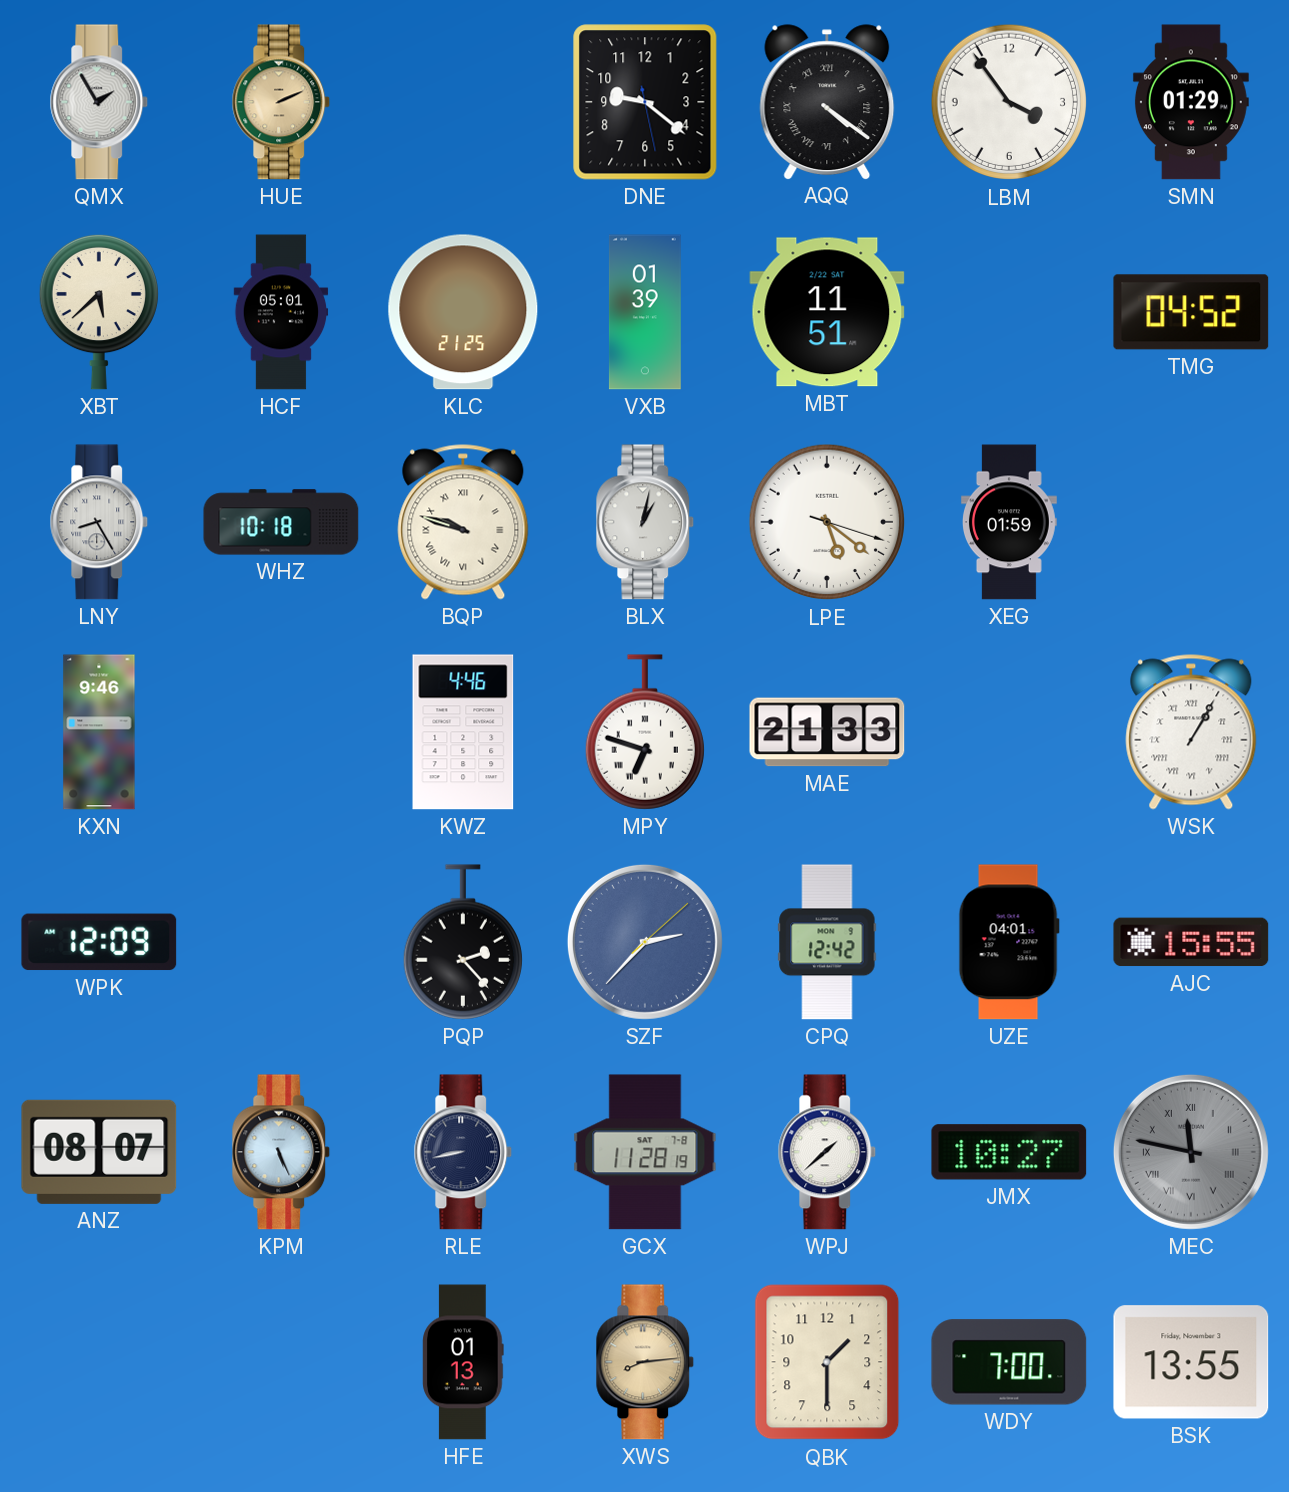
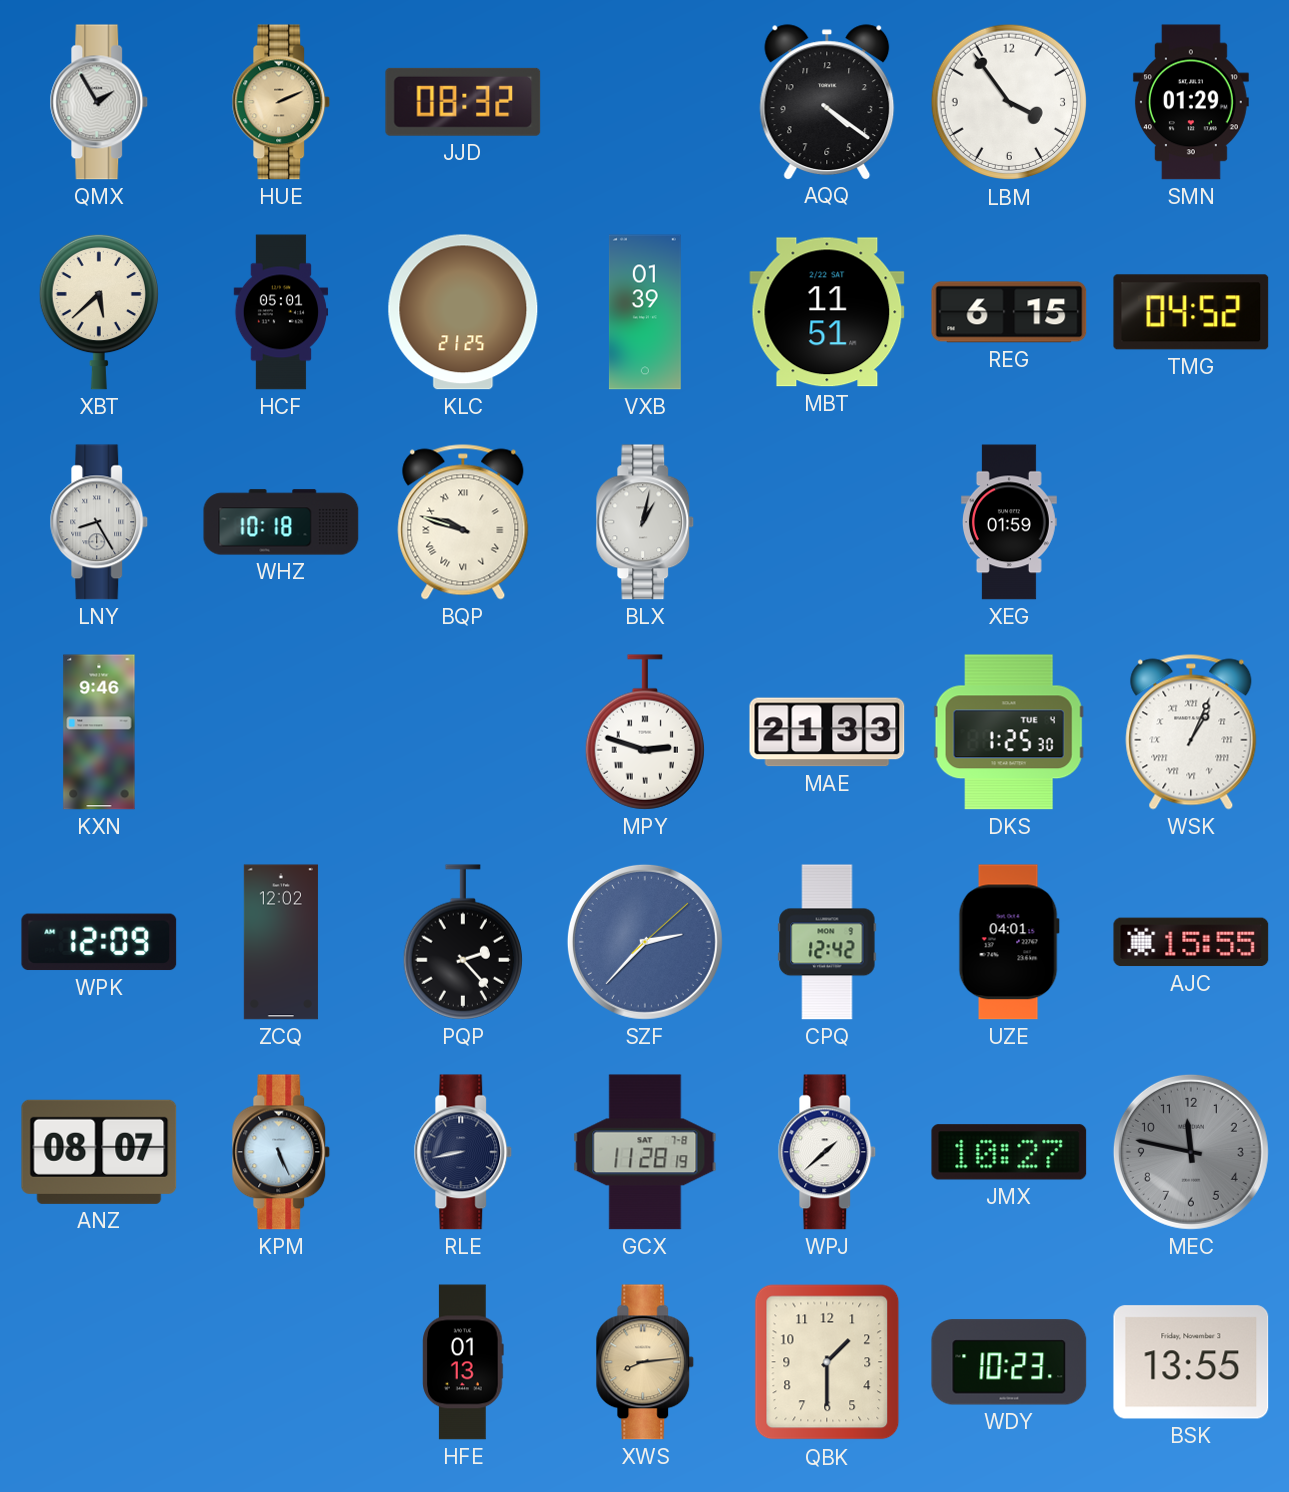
JJD: none -> 08:32 (463, 102)
DNE: 9:21 -> none (645, 102)
AQQ numerals: Roman -> Arabic (827, 102)
REG: none -> 6:15 (1009, 312)
LPE: 5:21 -> none (827, 522)
KWZ: 4:46 -> none (463, 732)
MPY: 6:48 -> 2:48 (645, 732)
DKS: none -> 1:25 (1009, 732)
WSK: 1:05 -> 1:04 (1191, 732)
ZCQ: none -> 12:02 (281, 942)
MEC numerals: Roman -> Arabic (1191, 1152)
WDY: 7:00 -> 10:23 (1009, 1362)
